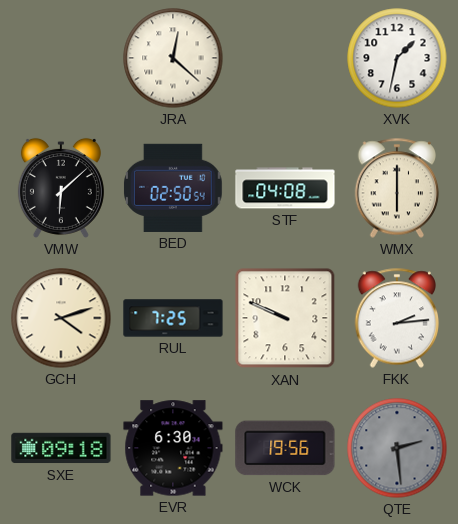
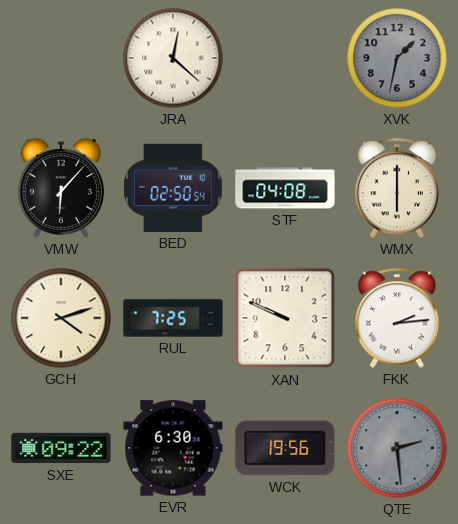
XVK dial: white -> grey (397, 58)
VMW: 6:08 -> 6:07 (61, 188)
SXE: 09:18 -> 09:22 (61, 448)
